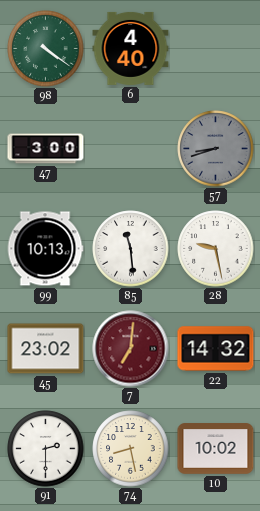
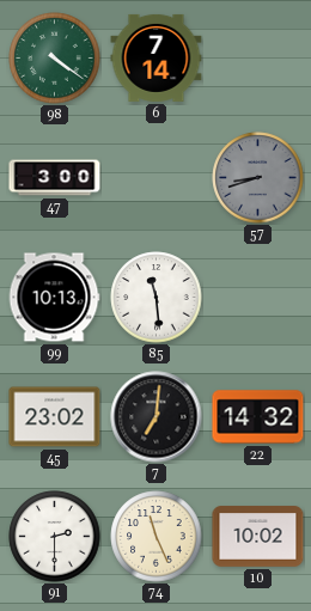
6: 4:40 -> 7:14 (157, 57)
28: 9:28 -> none (216, 249)
7 dial: burgundy -> black (157, 417)
74: 8:28 -> 11:26 (157, 537)
